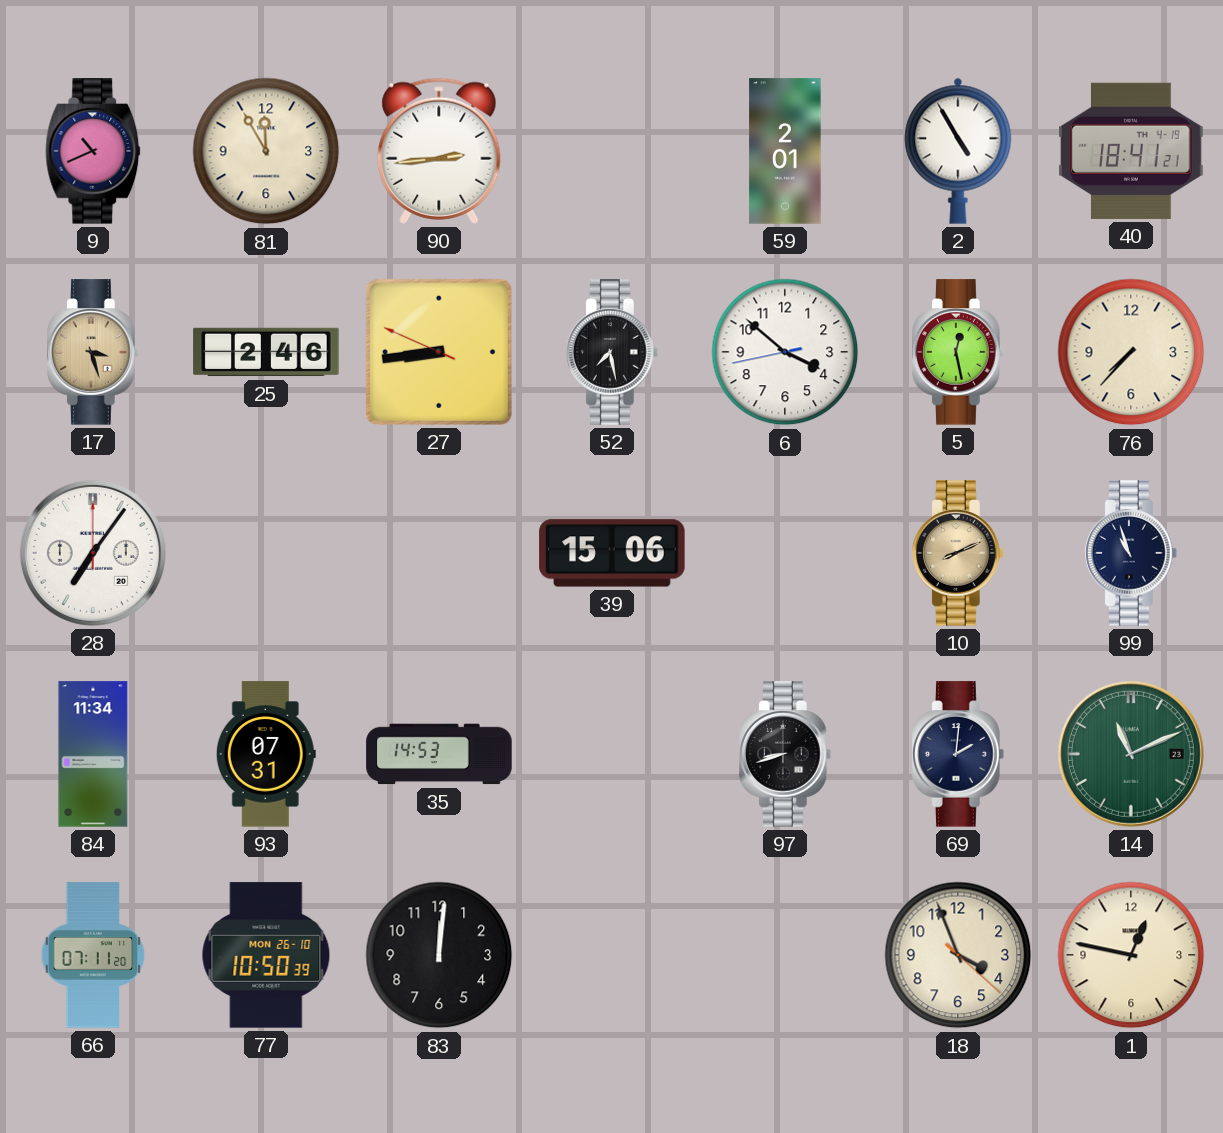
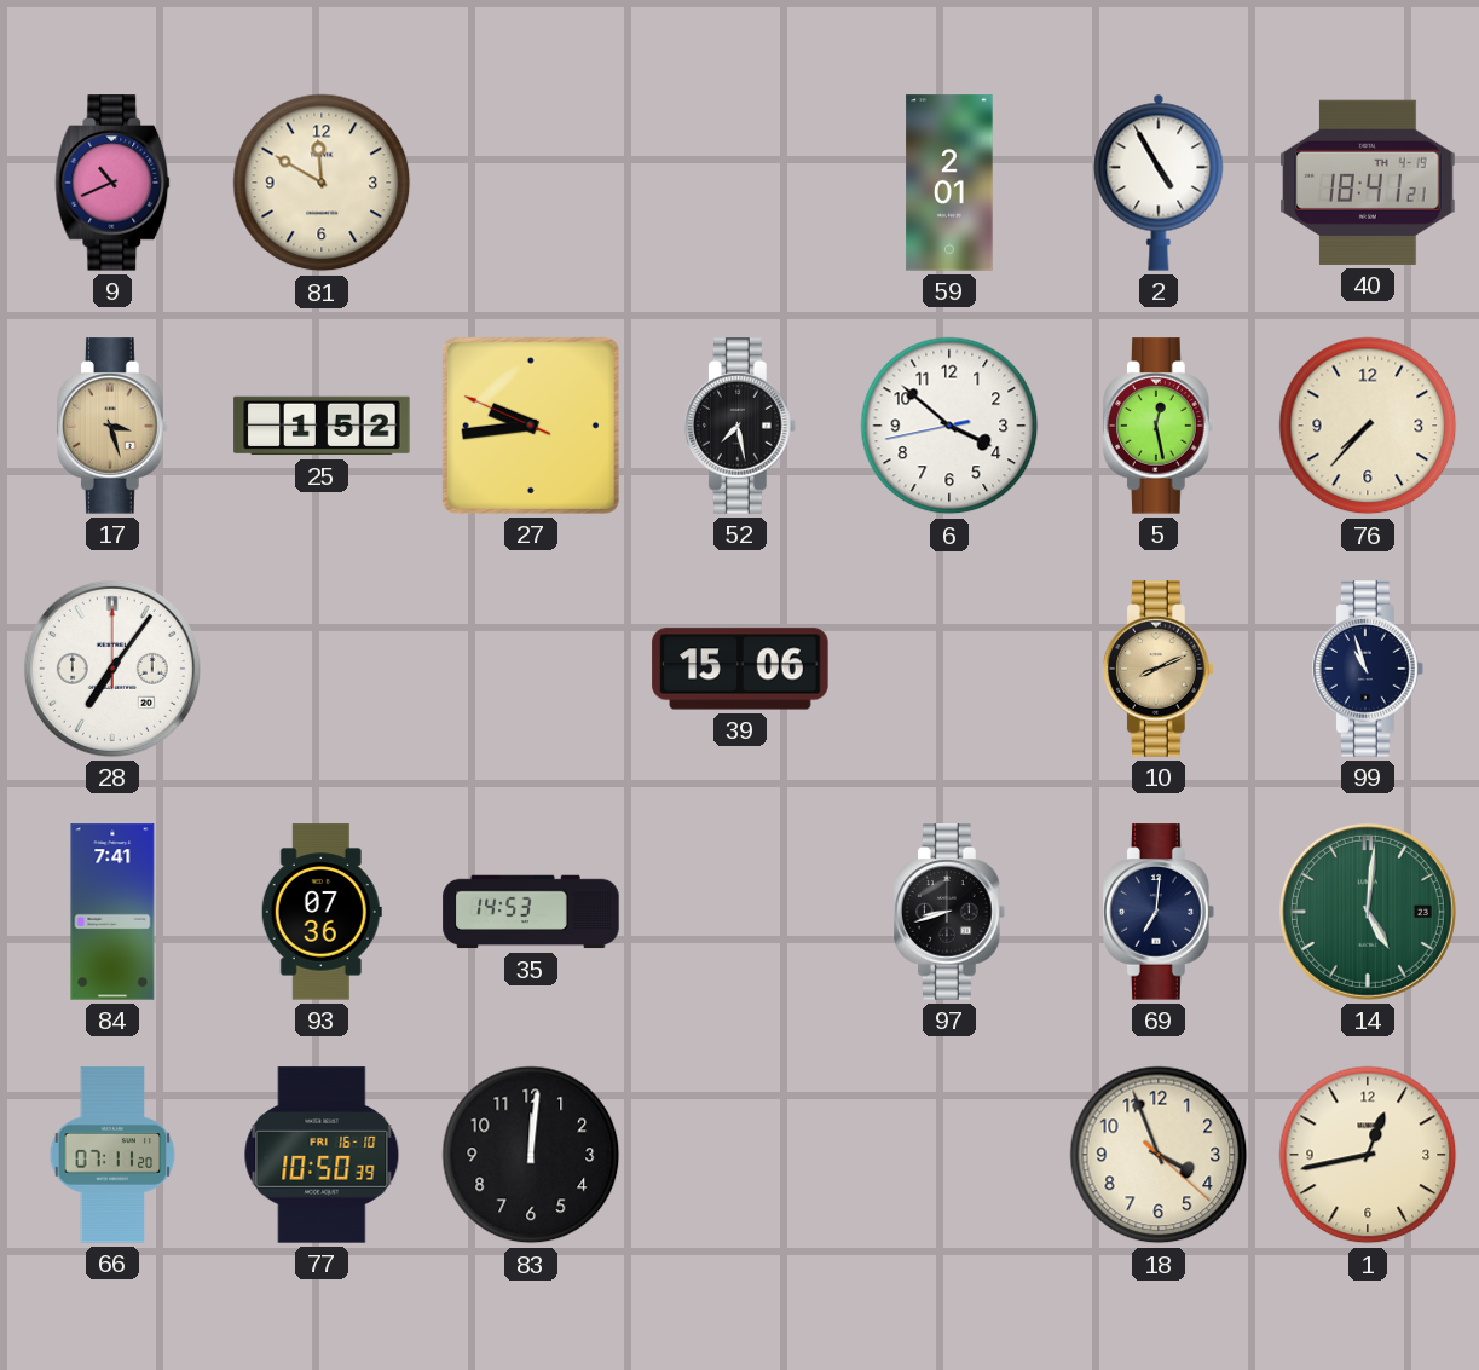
81: 11:55 -> 11:50 (322, 183)
90: 2:44 -> none (439, 151)
25: 2:46 -> 1:52 (322, 426)
27: 8:43 -> 9:43 (531, 426)
84: 11:34 -> 7:41 (112, 912)
93: 07:31 -> 07:36 (322, 912)
69: 2:01 -> 7:01 (1160, 912)
14: 11:11 -> 5:01 (1368, 912)
77 date: MON 26-10 -> FRI 16-10 (322, 1155)
1: 12:47 -> 12:43 (1368, 1155)
